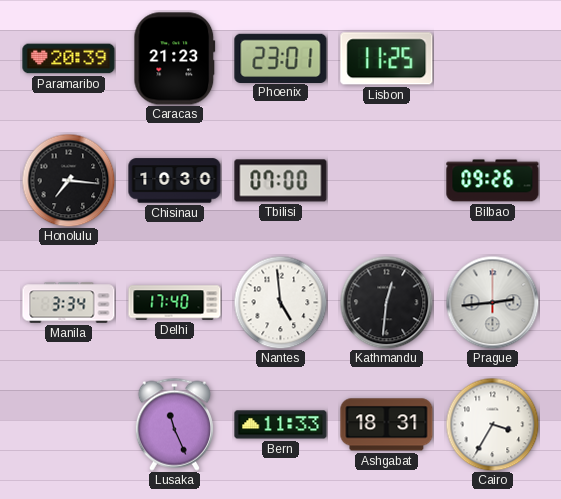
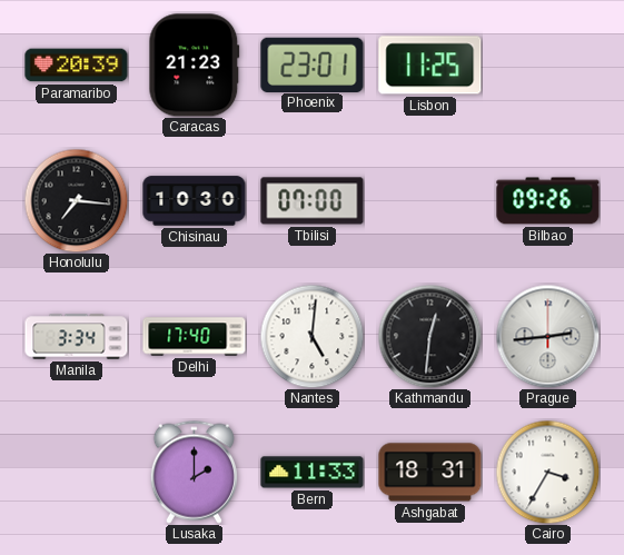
Nantes: 4:59 -> 5:01 (311, 336)
Lusaka: 11:26 -> 2:00 (194, 472)
